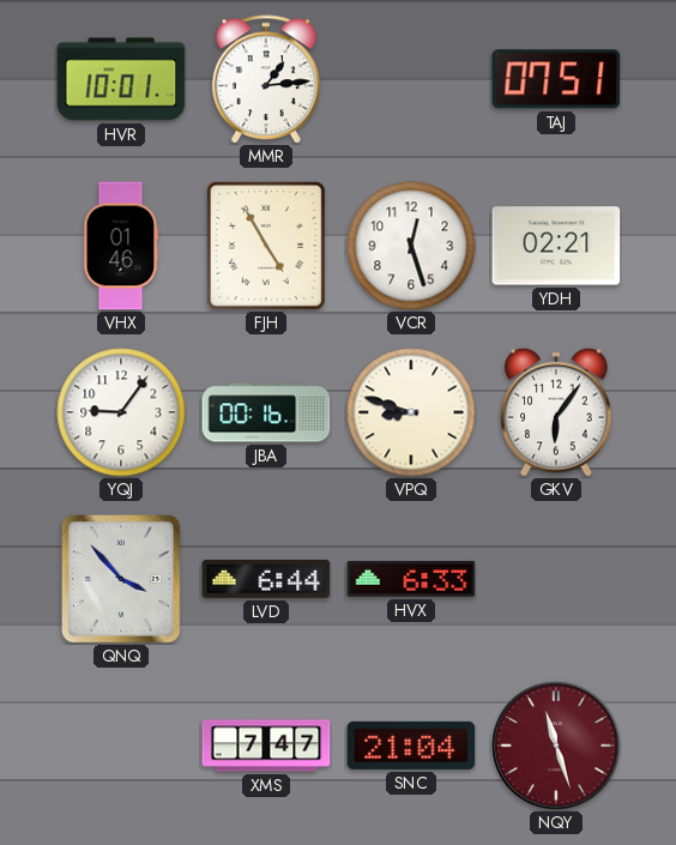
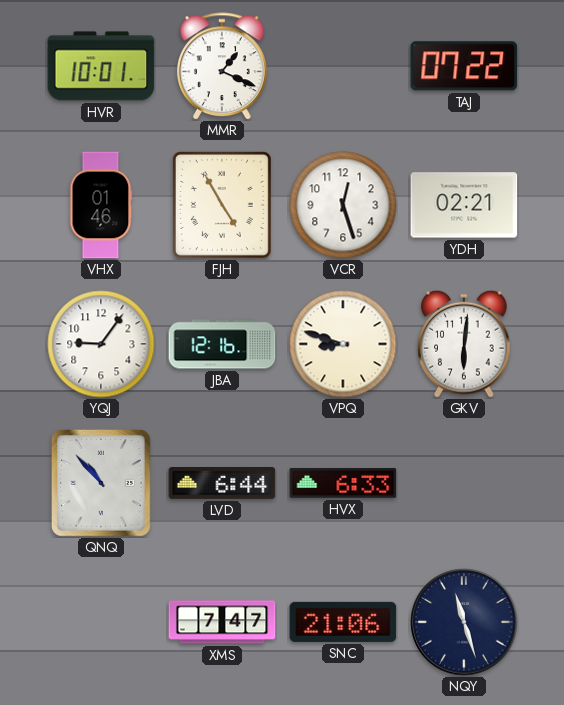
MMR: 1:14 -> 1:19 (222, 66)
TAJ: 07:51 -> 07:22 (464, 66)
JBA: 00:16 -> 12:16 (222, 344)
GKV: 6:06 -> 6:01 (464, 344)
QNQ: 3:53 -> 10:53 (101, 484)
SNC: 21:04 -> 21:06 (343, 622)
NQY dial: burgundy -> navy (464, 622)
